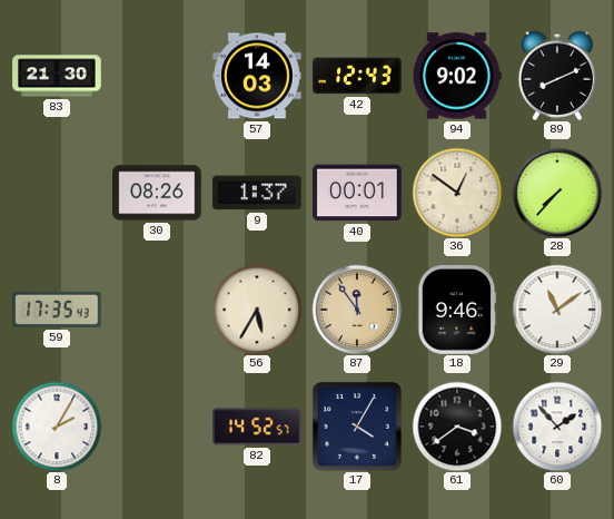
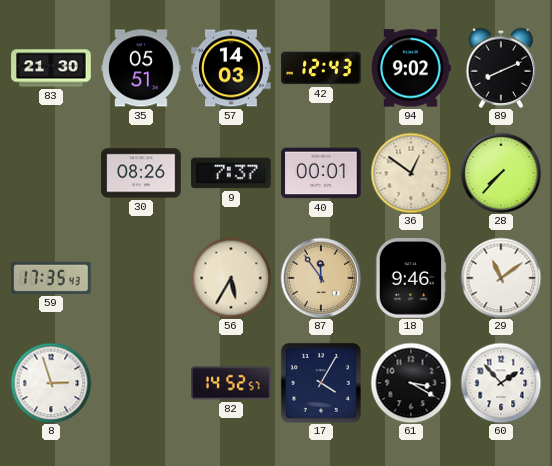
35: none -> 05:51 (141, 68)
9: 1:37 -> 7:37 (231, 173)
8: 2:05 -> 2:57 (51, 383)
61: 3:39 -> 3:20 (411, 383)
